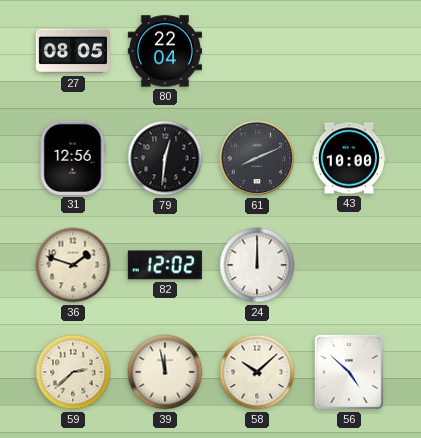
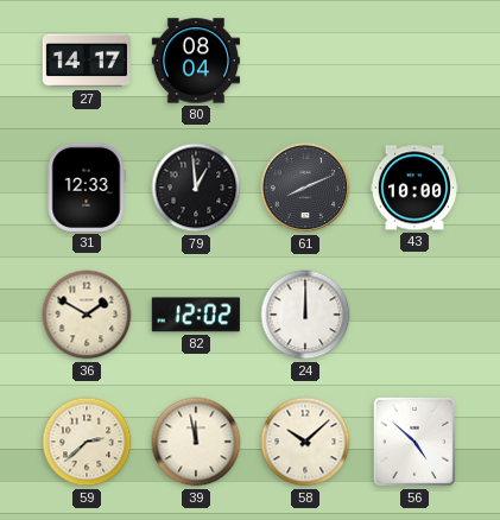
27: 08:05 -> 14:17 (86, 61)
80: 22:04 -> 08:04 (196, 61)
31: 12:56 -> 12:33 (87, 188)
79: 12:31 -> 12:59 (196, 188)
36: 1:48 -> 1:50 (87, 315)
